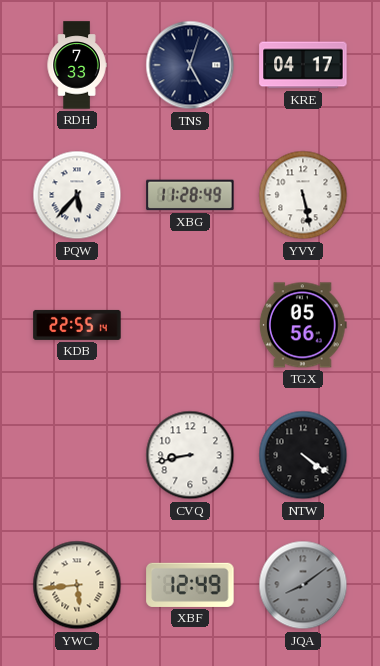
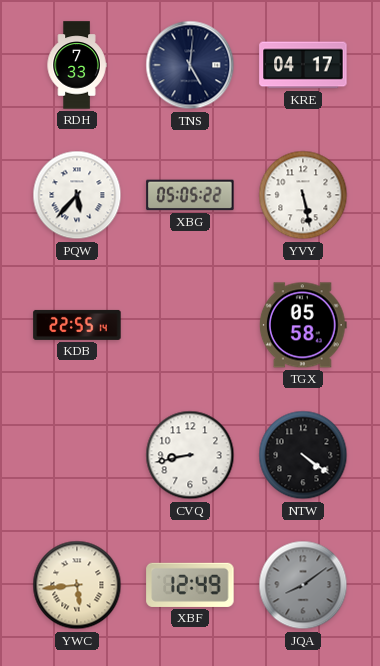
TNS: 5:03 -> 5:01 (190, 65)
XBG: 11:28 -> 05:05 (190, 195)
TGX: 05:56 -> 05:58 (303, 325)
